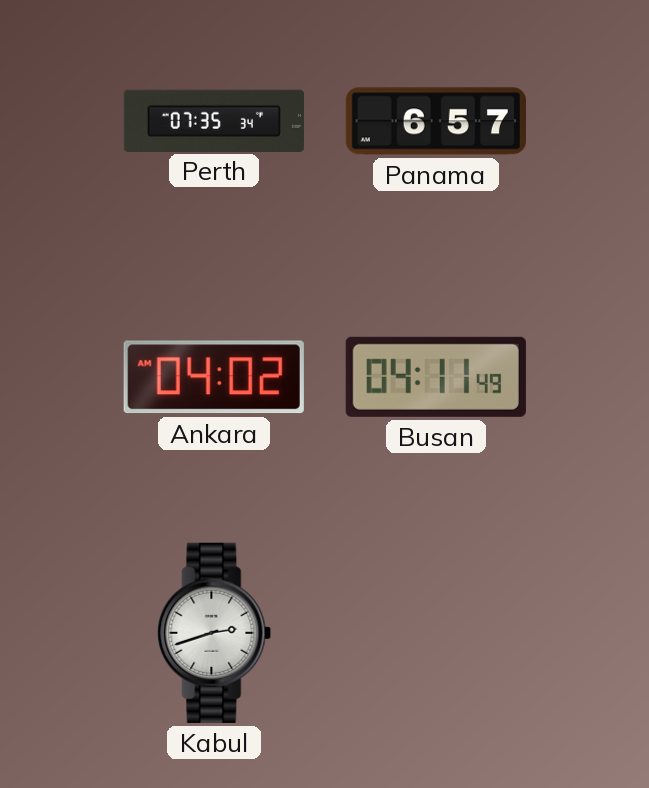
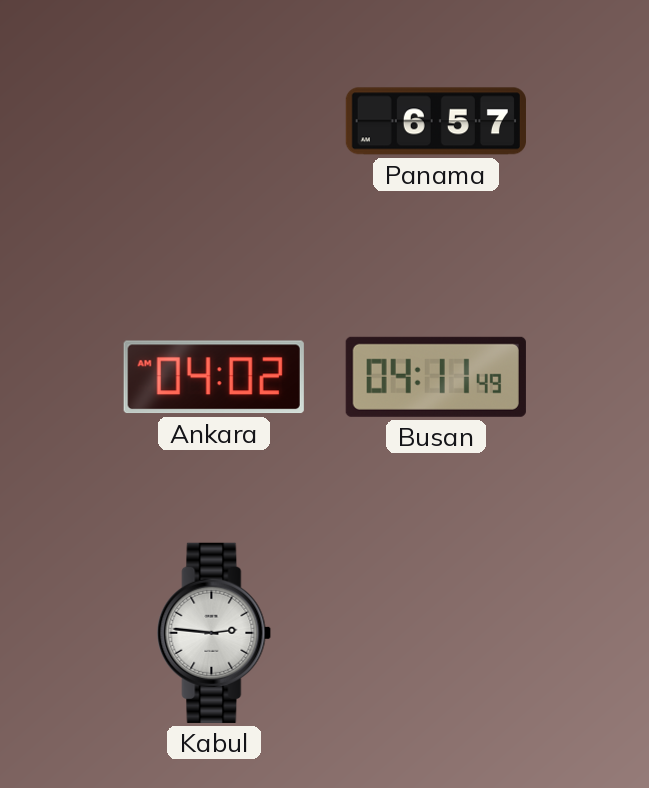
Perth: 07:35 -> none (214, 120)
Kabul: 2:42 -> 2:46 (214, 633)
